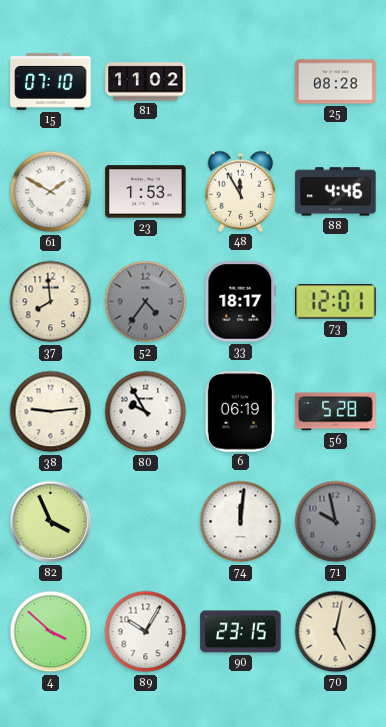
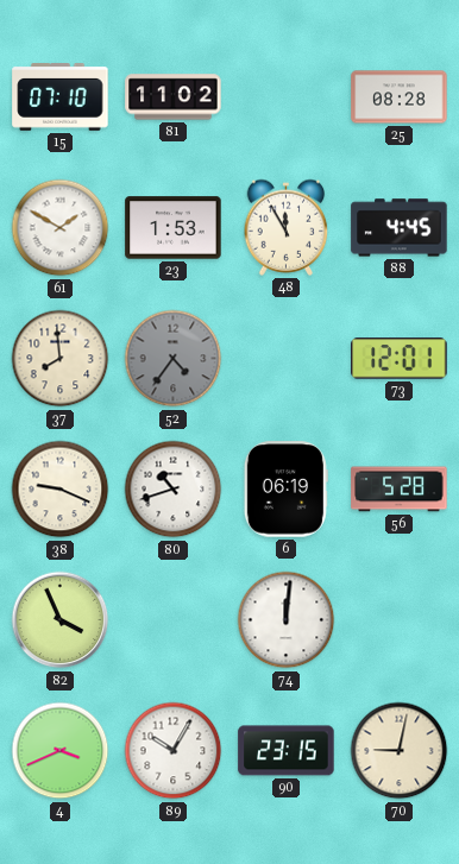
88: 4:46 -> 4:45 (400, 228)
33: 18:17 -> none (241, 302)
38: 9:14 -> 9:19 (61, 490)
80: 9:55 -> 10:42 (174, 490)
71: 9:58 -> none (336, 522)
4: 3:52 -> 3:41 (61, 751)
70: 5:02 -> 9:02 (400, 751)
